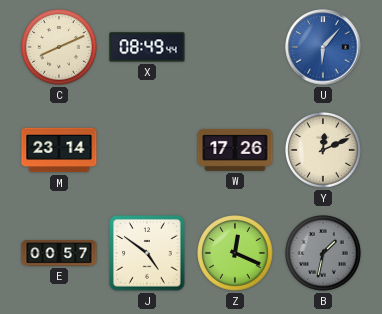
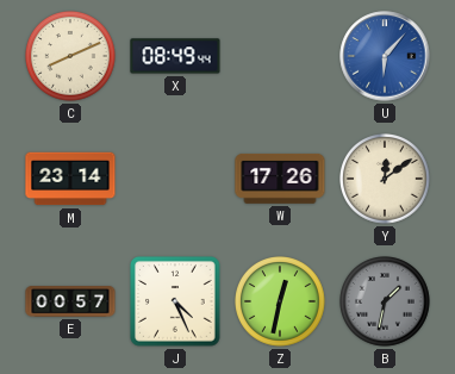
Y: 12:11 -> 12:09 (386, 180)
J: 4:51 -> 4:26 (175, 301)
Z: 12:19 -> 12:32 (281, 303)
